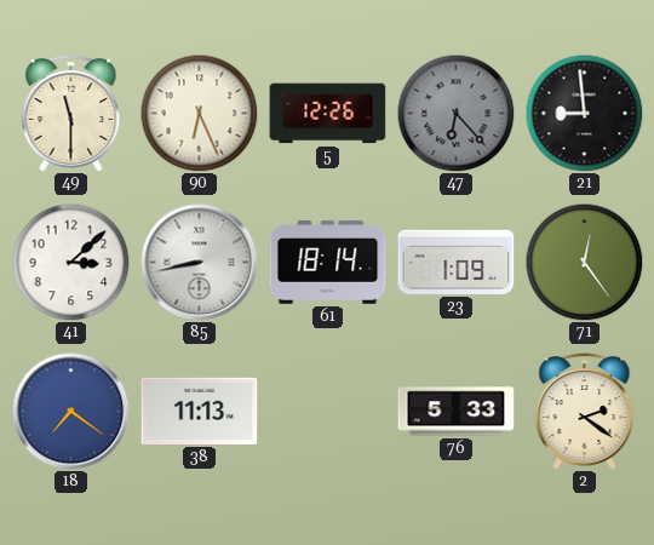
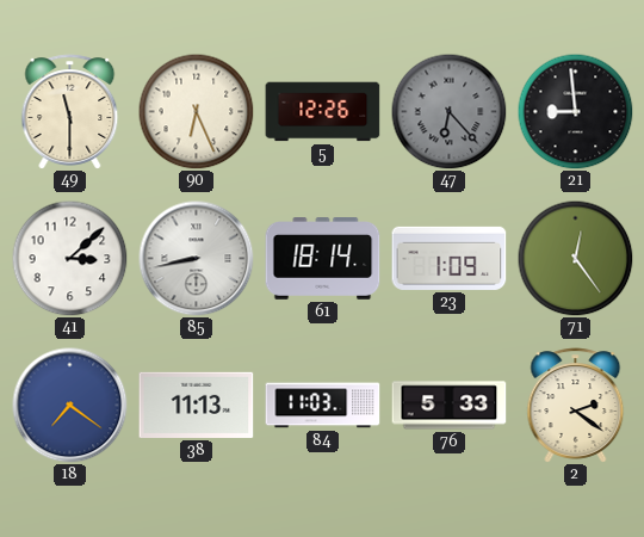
84: none -> 11:03 (323, 406)
